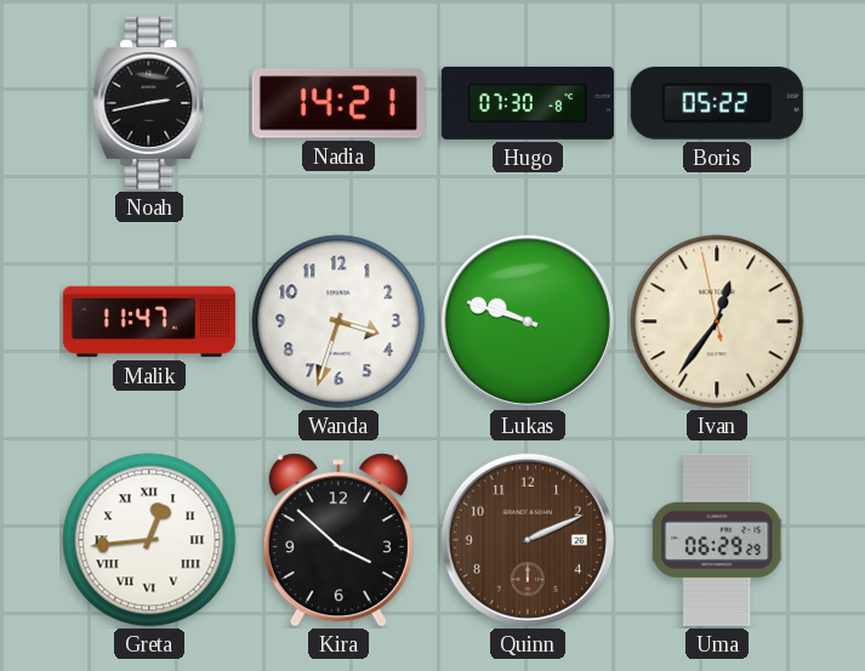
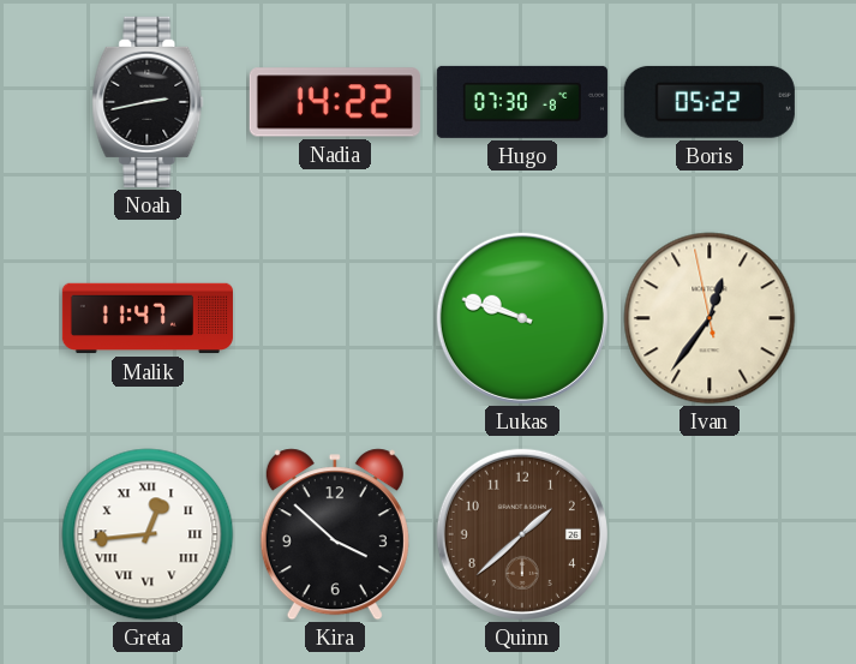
Nadia: 14:21 -> 14:22 (335, 102)
Wanda: 3:33 -> none (338, 322)
Quinn: 2:11 -> 1:38 (522, 534)
Uma: 06:29 -> none (718, 540)
